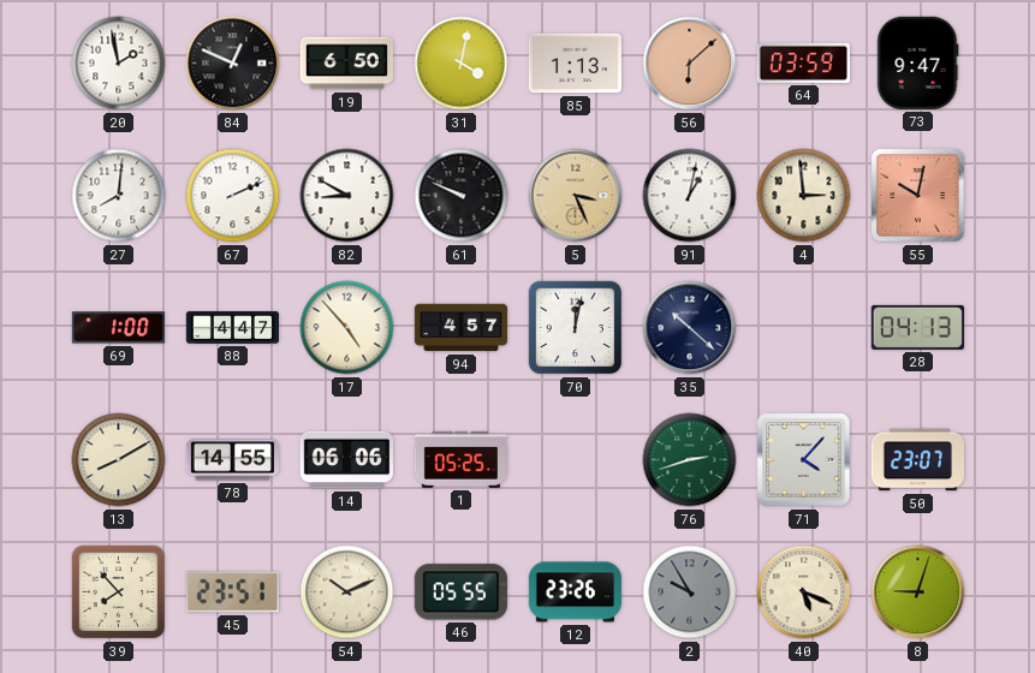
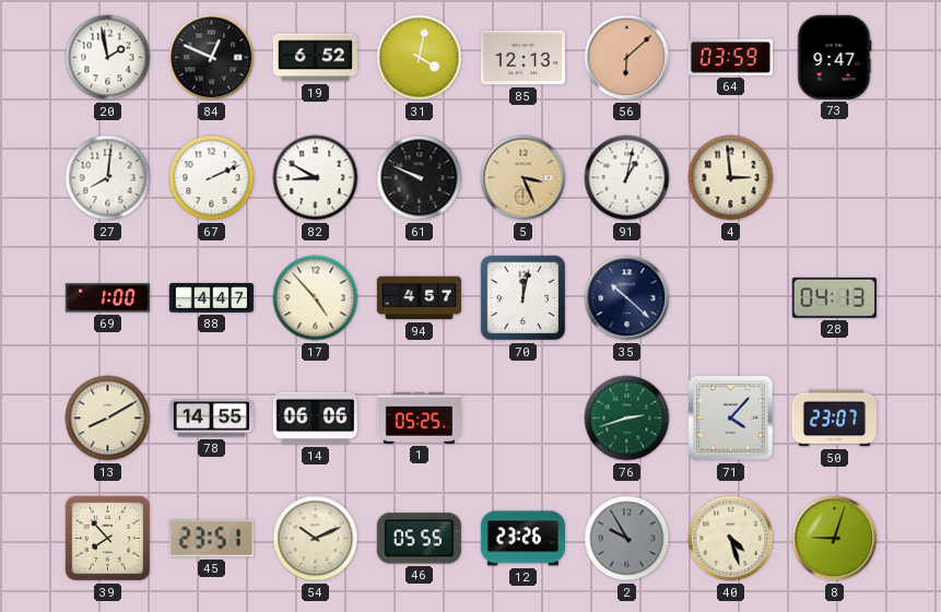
19: 6:50 -> 6:52 (315, 58)
85: 1:13 -> 12:13 (522, 58)
55: 10:02 -> none (918, 196)
40: 5:19 -> 4:27 (731, 539)
